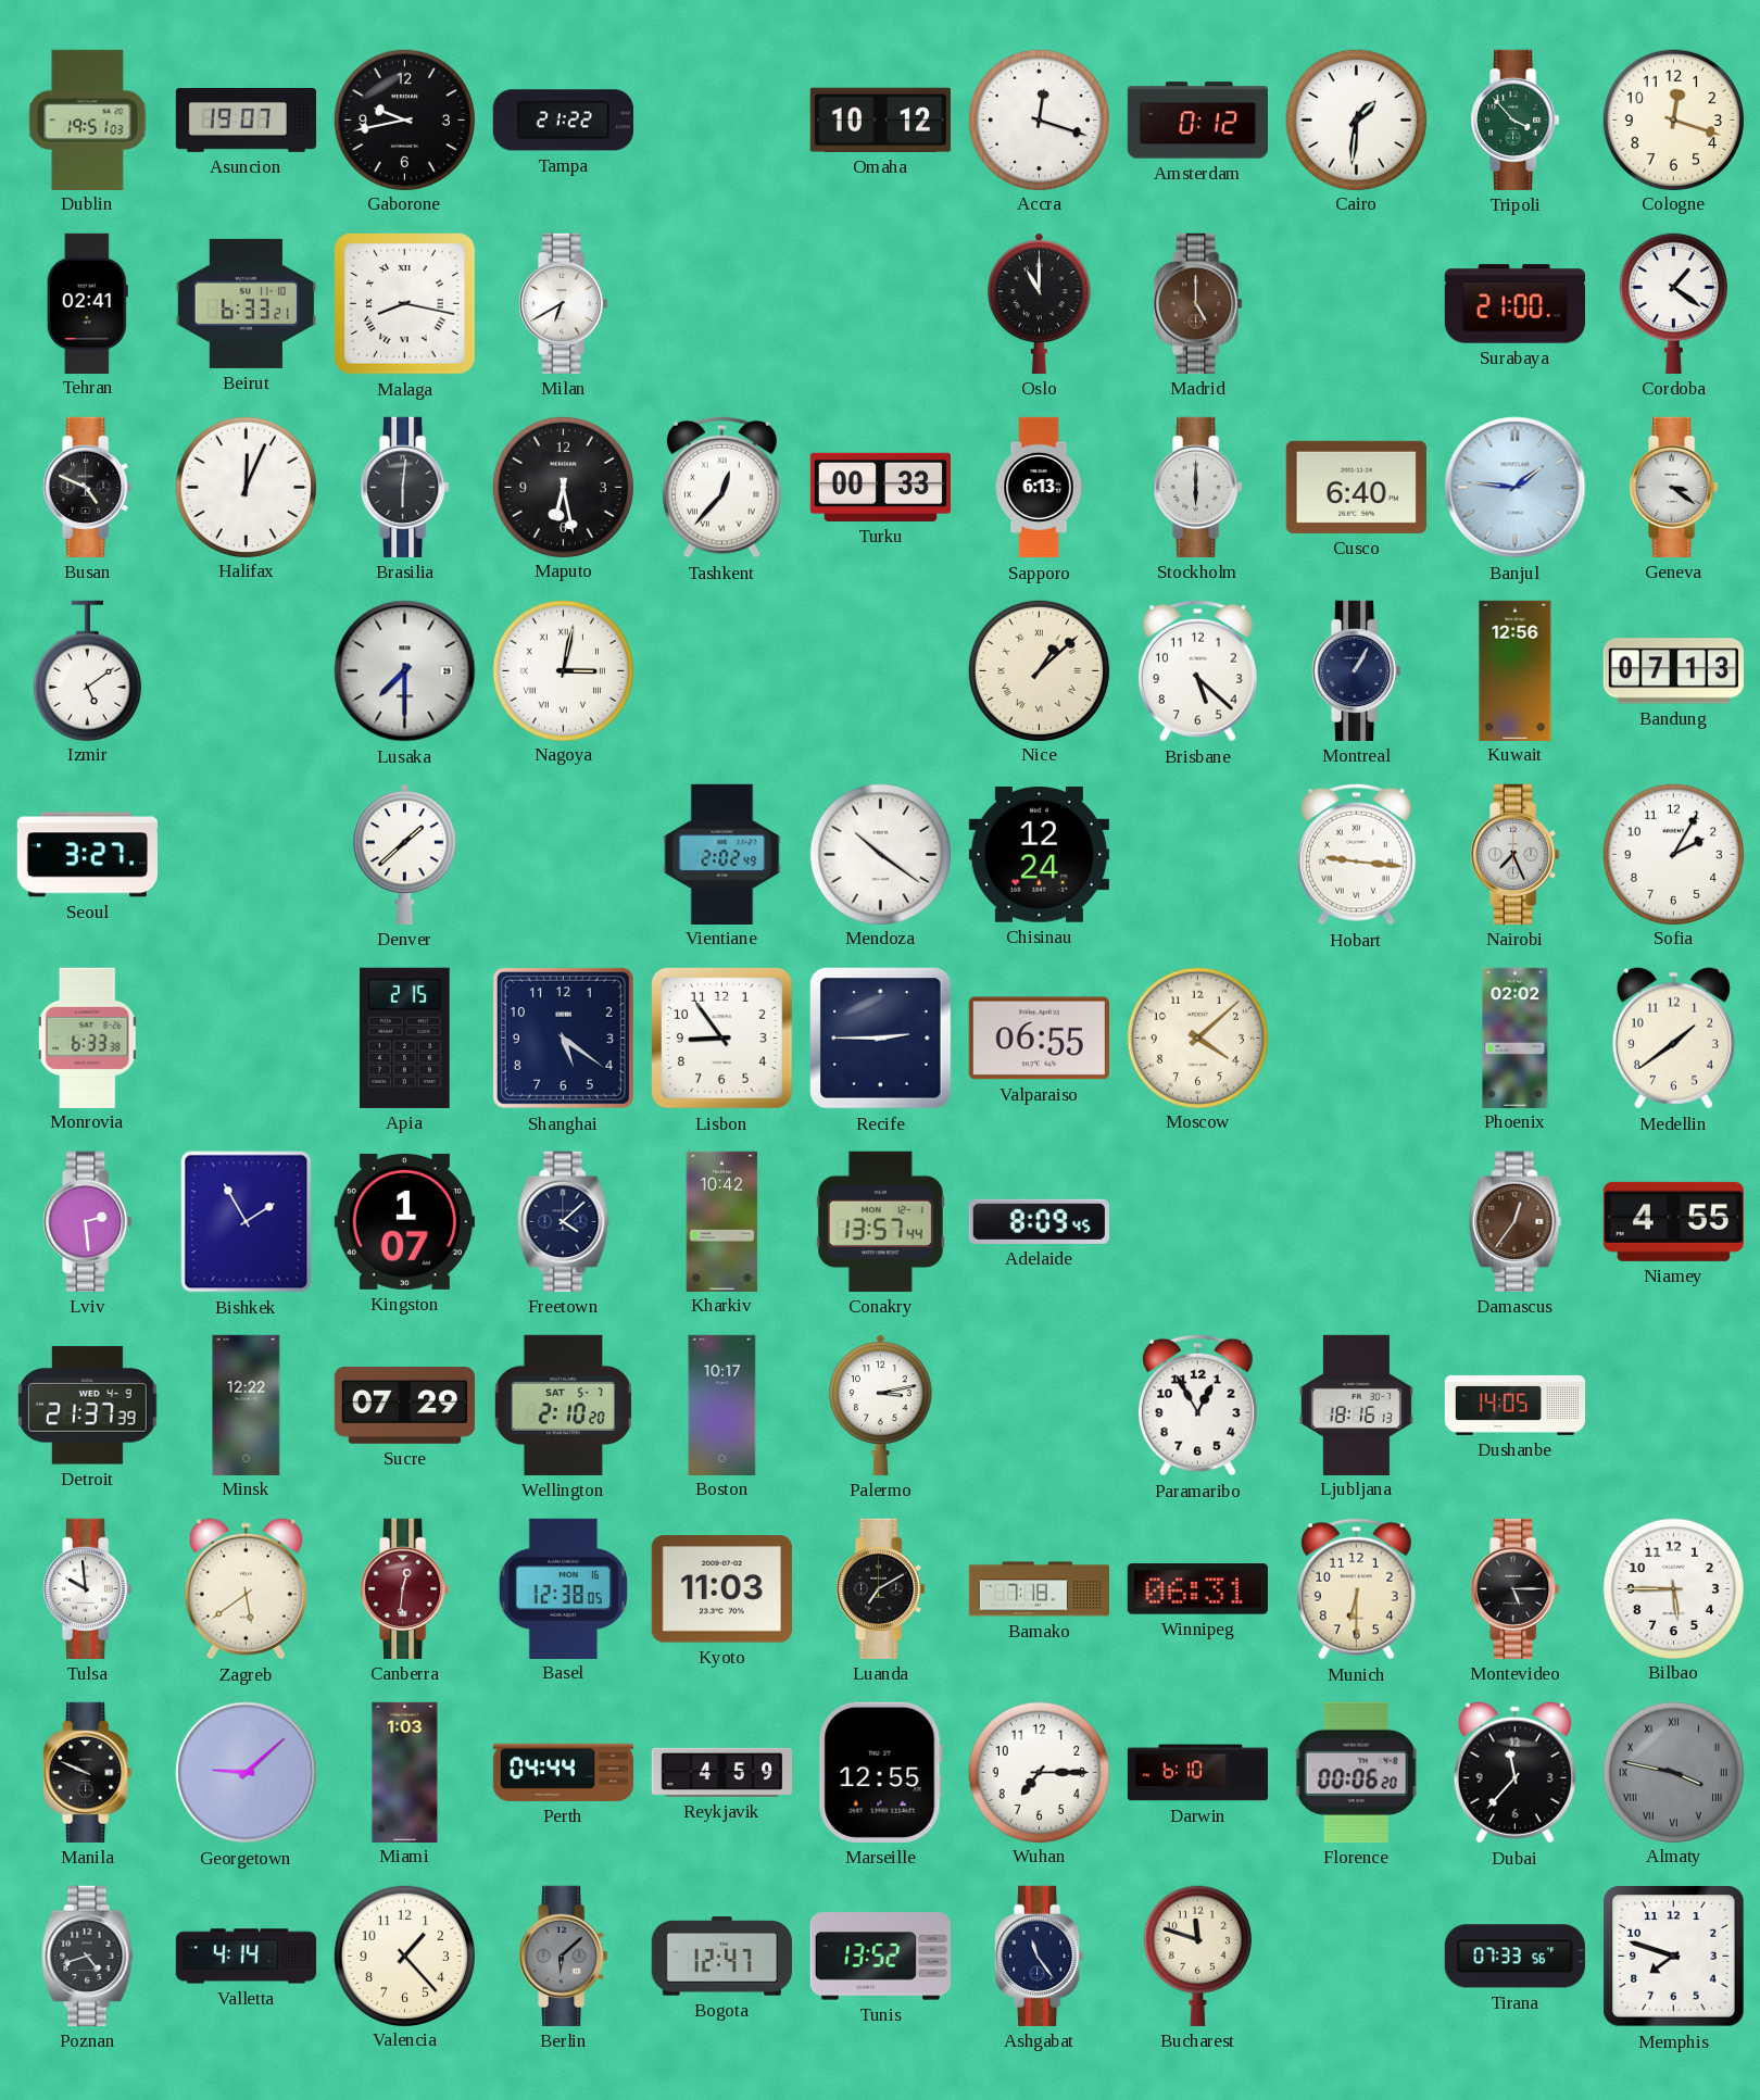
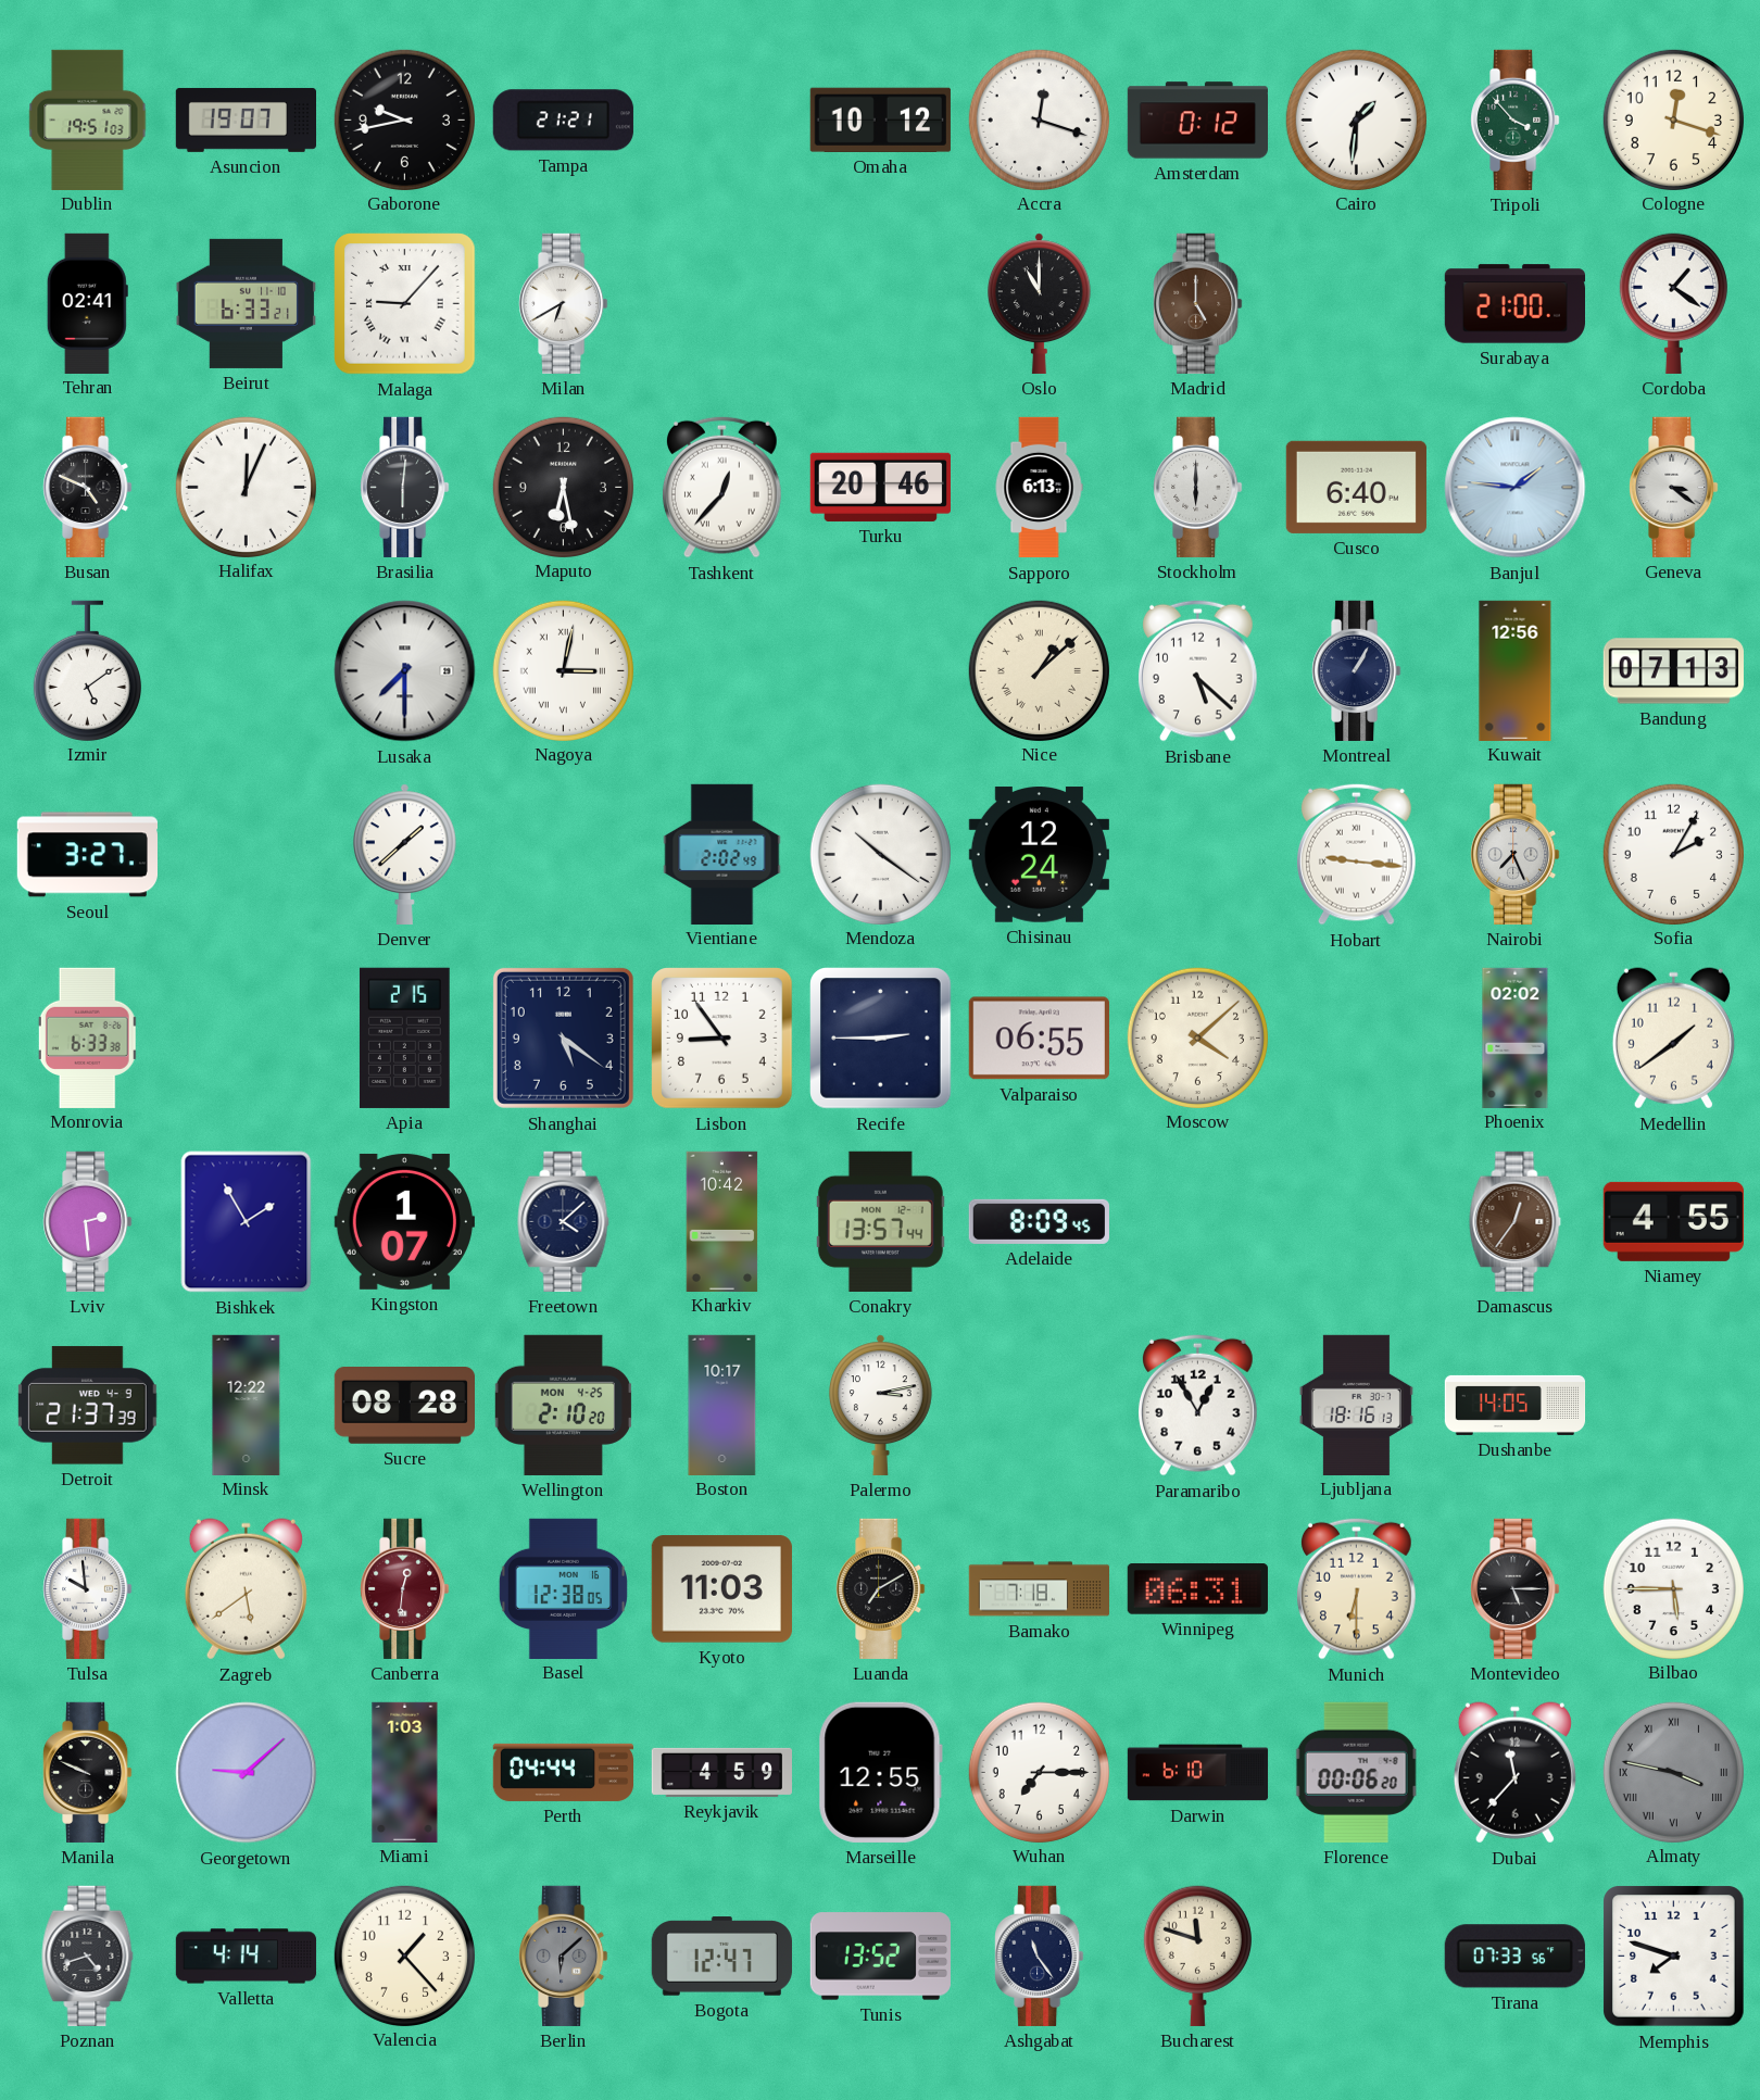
Tampa: 21:22 -> 21:21 (563, 121)
Malaga: 8:17 -> 9:07 (405, 304)
Turku: 00:33 -> 20:46 (880, 487)
Sucre: 07:29 -> 08:28 (404, 1406)
Wellington date: SAT 5-7 -> MON 4-25 (563, 1405)
